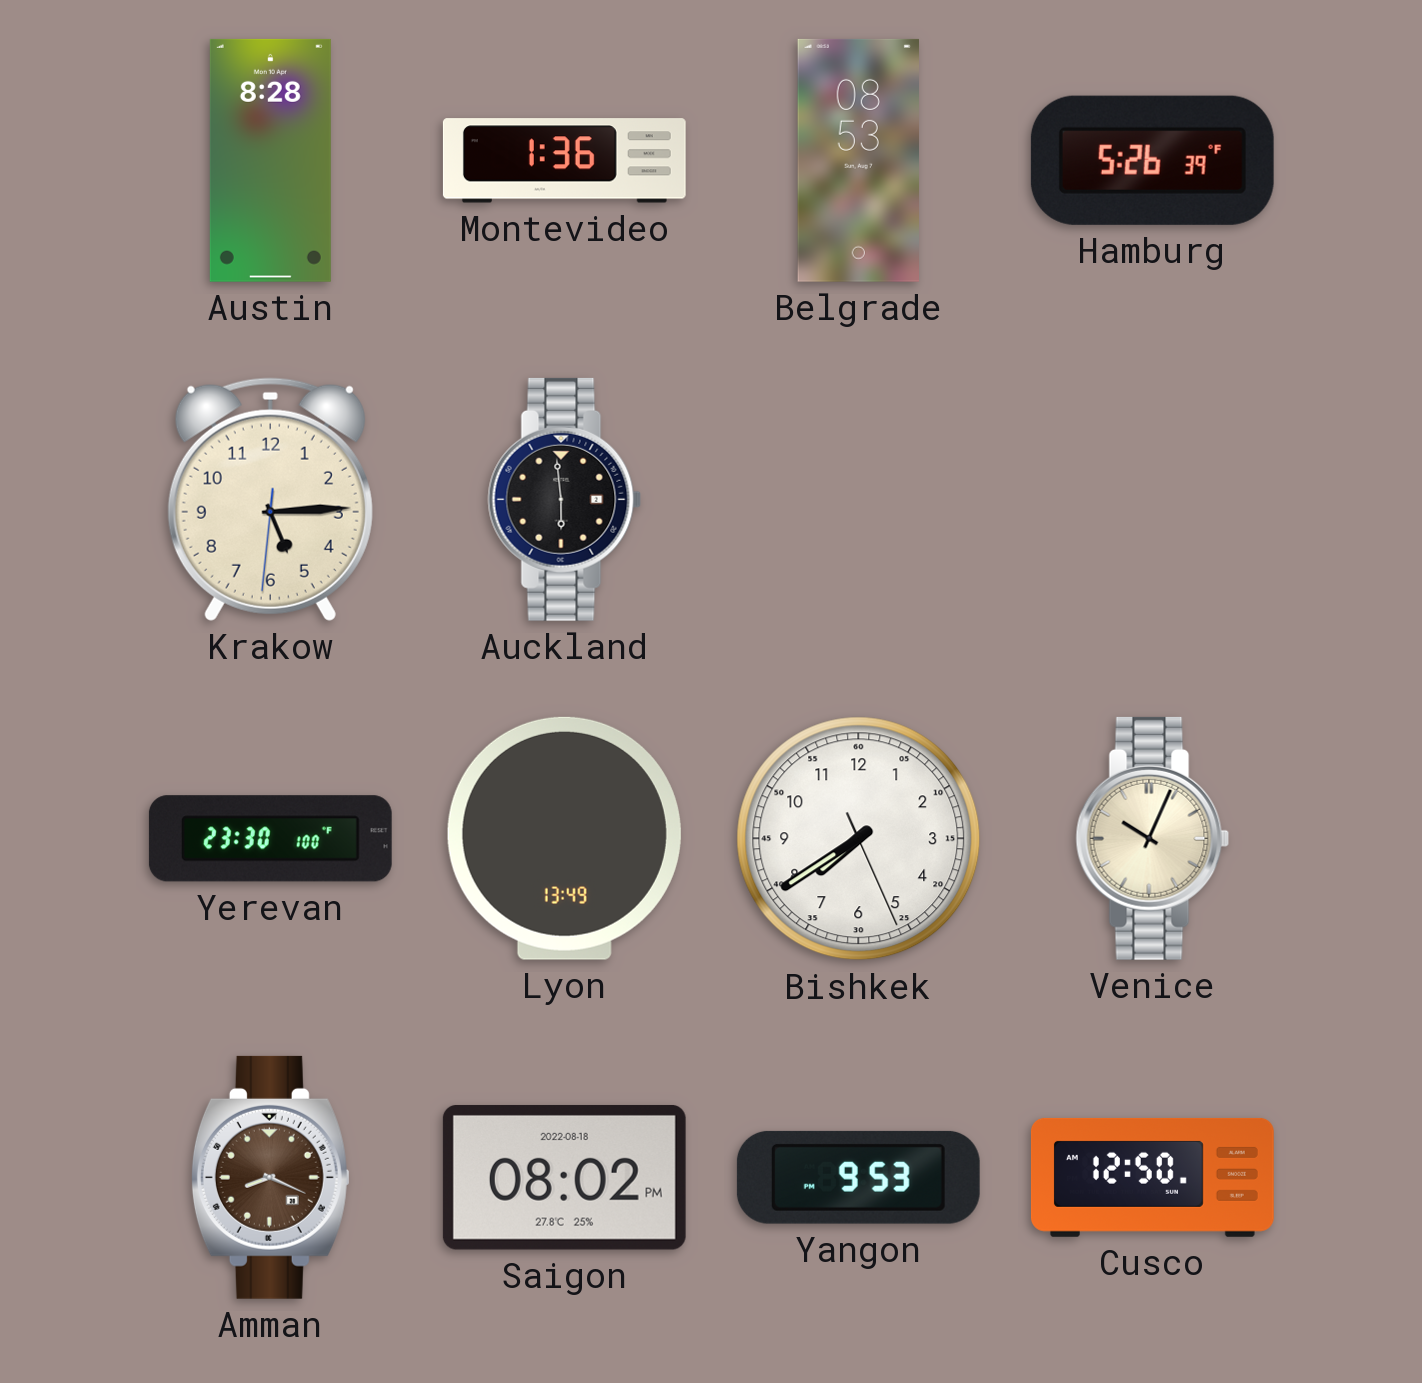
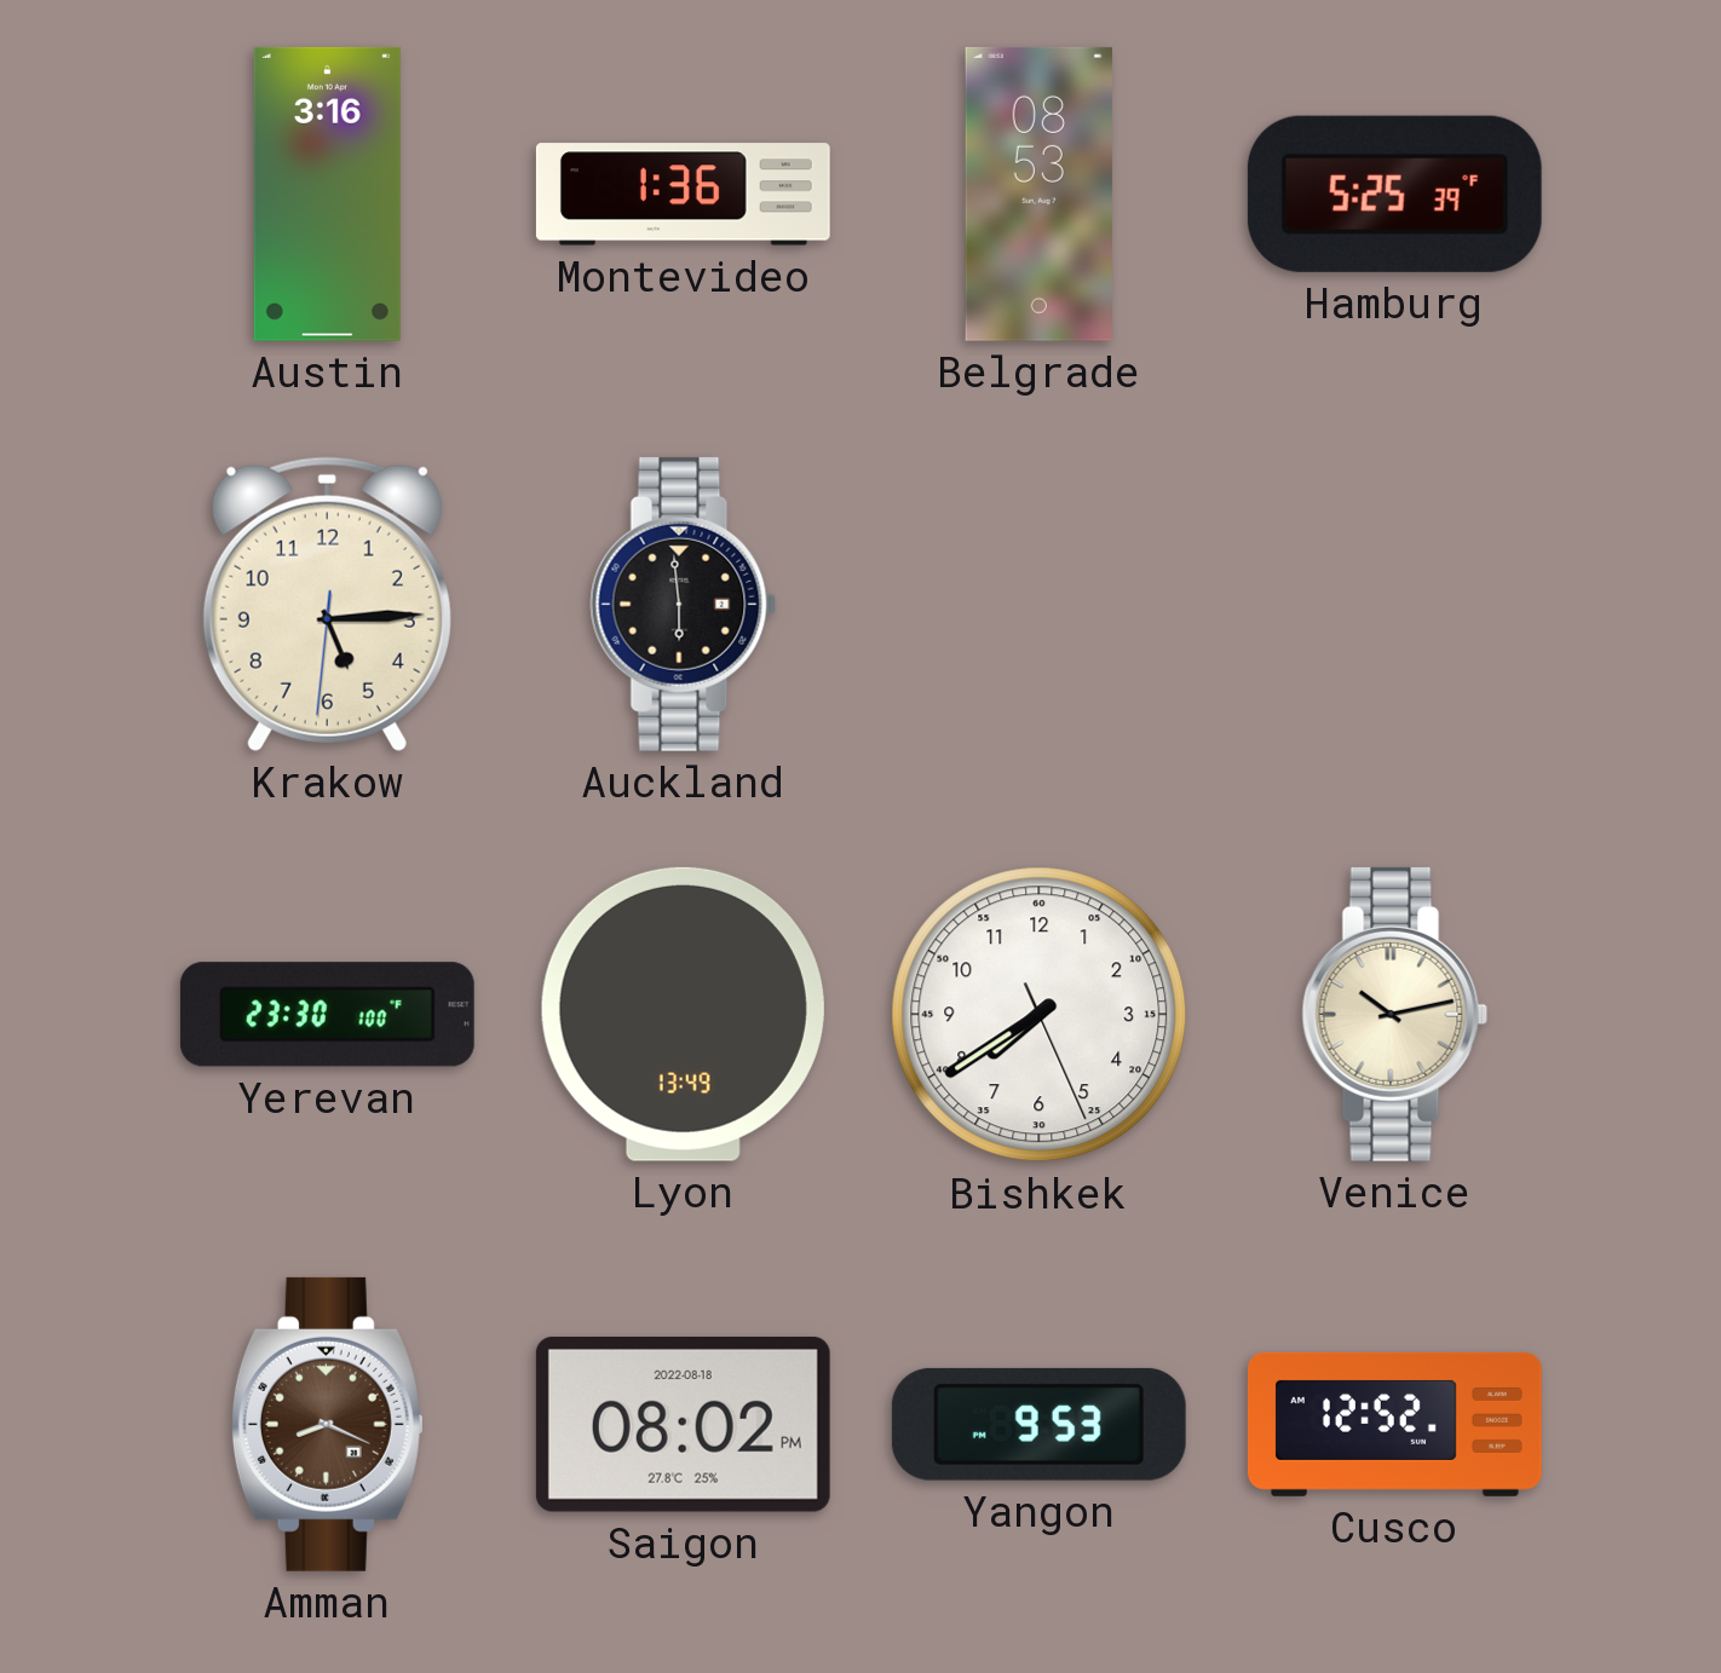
Austin: 8:28 -> 3:16 (327, 194)
Hamburg: 5:26 -> 5:25 (1394, 194)
Venice: 10:04 -> 10:13 (1395, 1014)
Cusco: 12:50 -> 12:52 (1394, 1424)
